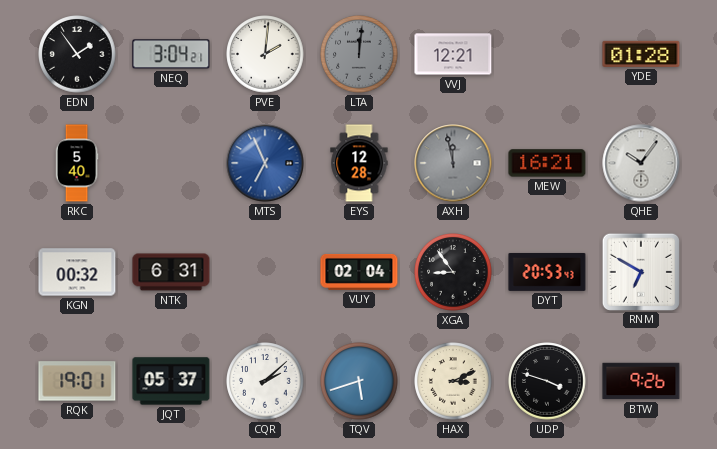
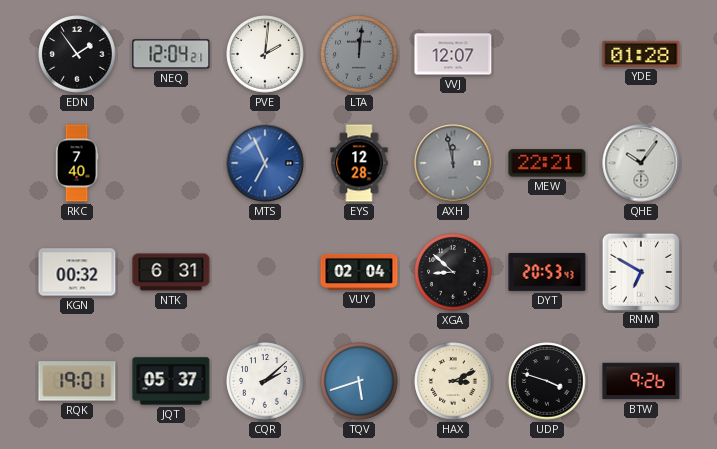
NEQ: 3:04 -> 12:04 (171, 54)
VVJ: 12:21 -> 12:07 (453, 54)
RKC: 5:40 -> 7:40 (77, 163)
MEW: 16:21 -> 22:21 (547, 163)
XGA: 8:54 -> 8:52 (453, 272)
